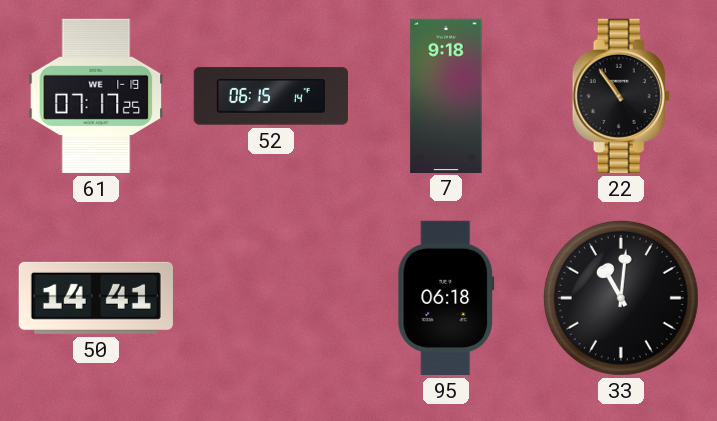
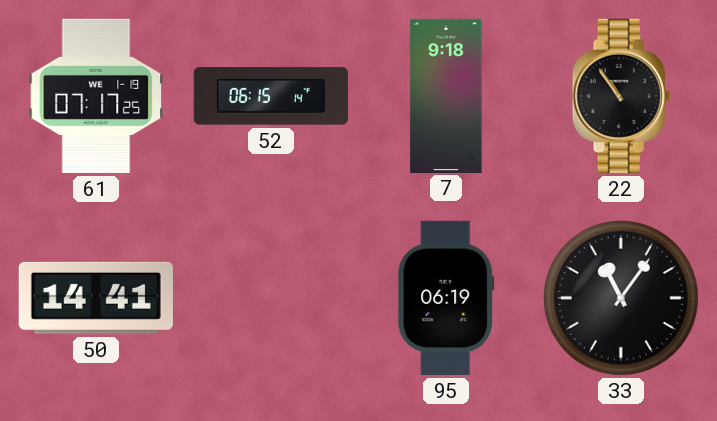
95: 06:18 -> 06:19 (446, 298)
33: 11:01 -> 11:06 (621, 298)
